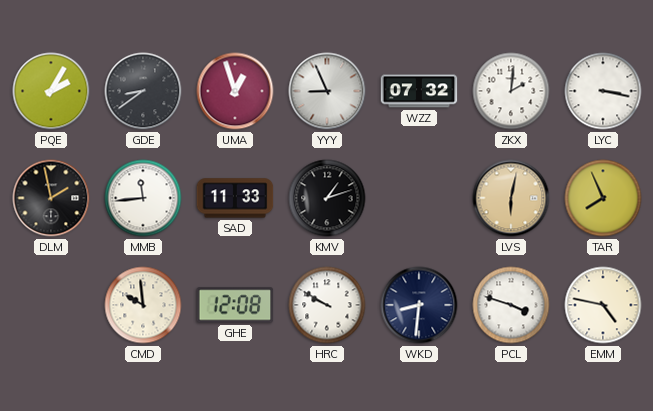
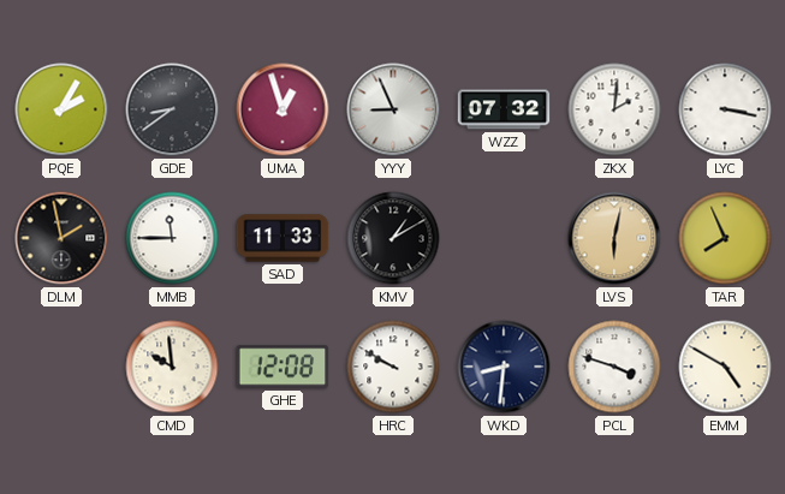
MMB: 11:44 -> 11:45 (172, 238)
KMV: 1:12 -> 1:10 (393, 238)
EMM: 4:47 -> 4:50 (725, 367)
